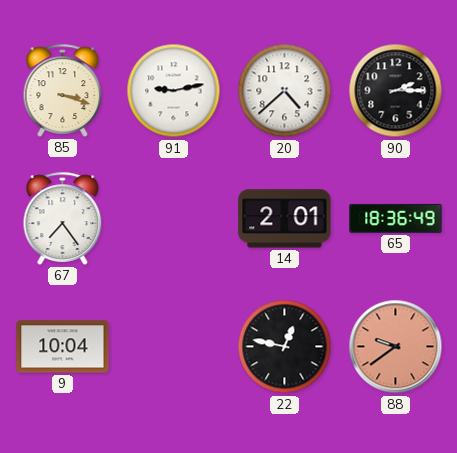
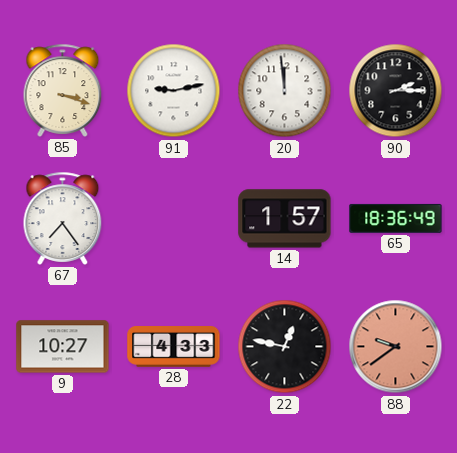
20: 4:38 -> 11:59 (285, 91)
14: 2:01 -> 1:57 (285, 219)
9: 10:04 -> 10:27 (63, 347)
28: none -> 4:33 (174, 347)
